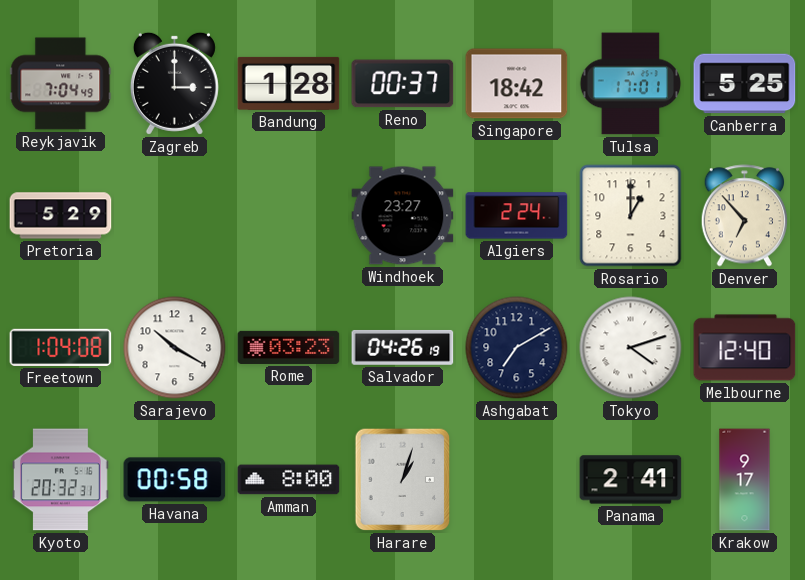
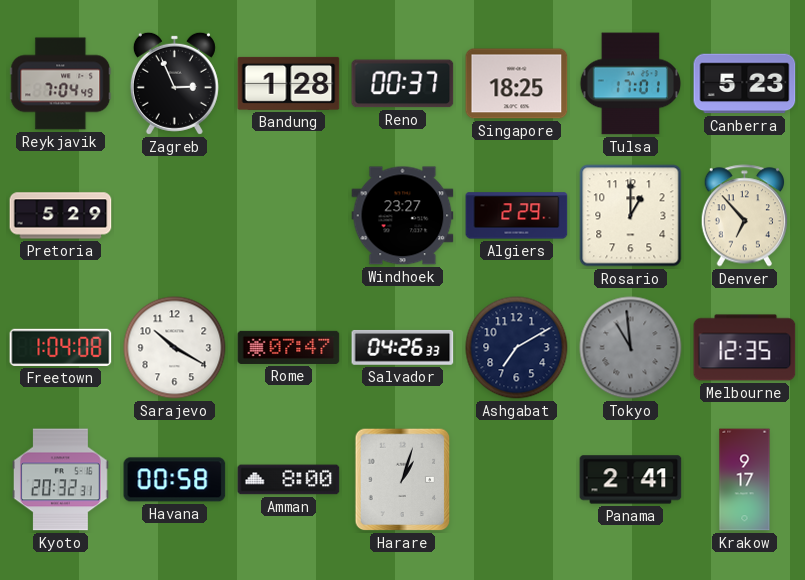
Zagreb: 3:00 -> 2:56 (174, 83)
Singapore: 18:42 -> 18:25 (517, 84)
Canberra: 5:25 -> 5:23 (745, 84)
Algiers: 2:24 -> 2:29 (517, 216)
Rome: 03:23 -> 07:47 (289, 347)
Salvador: 04:26:19 -> 04:26:33 (403, 347)
Tokyo: 4:12 -> 10:59 (631, 348)
Tokyo dial: white -> grey (631, 348)
Melbourne: 12:40 -> 12:35 (745, 348)
